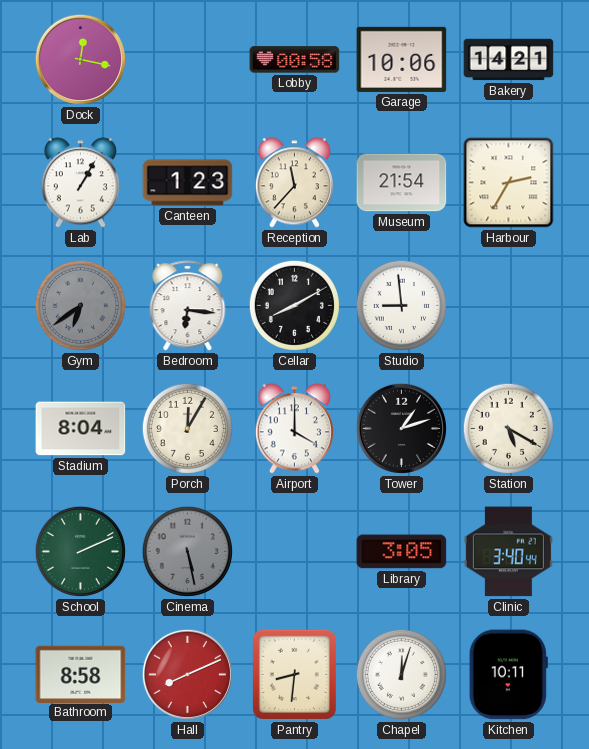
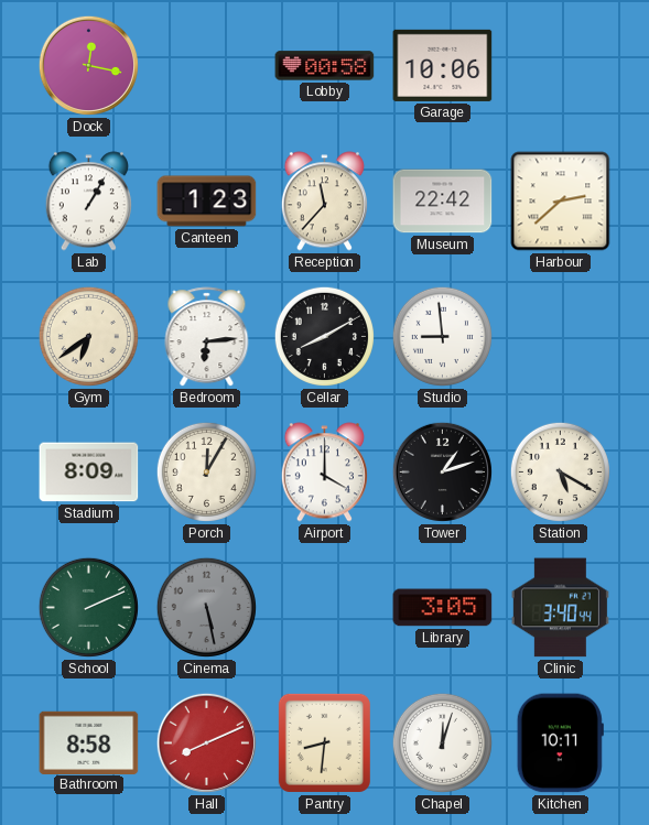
Bakery: 14:21 -> none (509, 60)
Museum: 21:54 -> 22:42 (443, 202)
Harbour: 2:35 -> 2:38 (561, 202)
Gym dial: grey -> cream (88, 336)
Bedroom: 6:16 -> 6:14 (207, 337)
Stadium: 8:04 -> 8:09 (89, 473)
